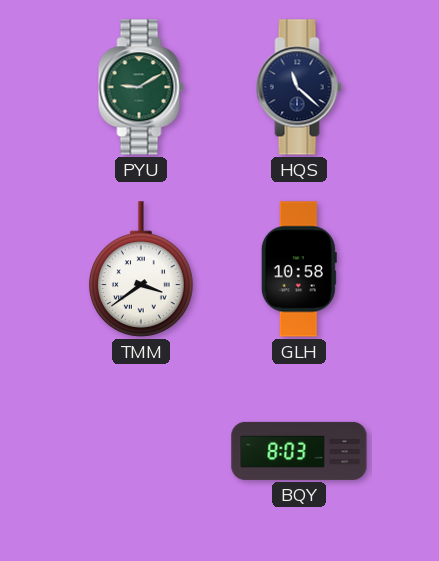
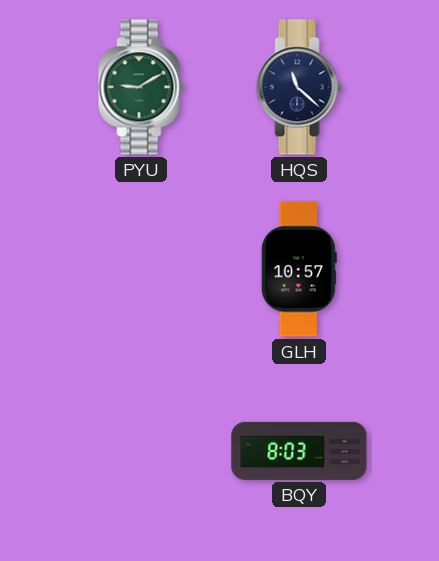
TMM: 3:39 -> none (142, 269)
GLH: 10:58 -> 10:57 (299, 269)
